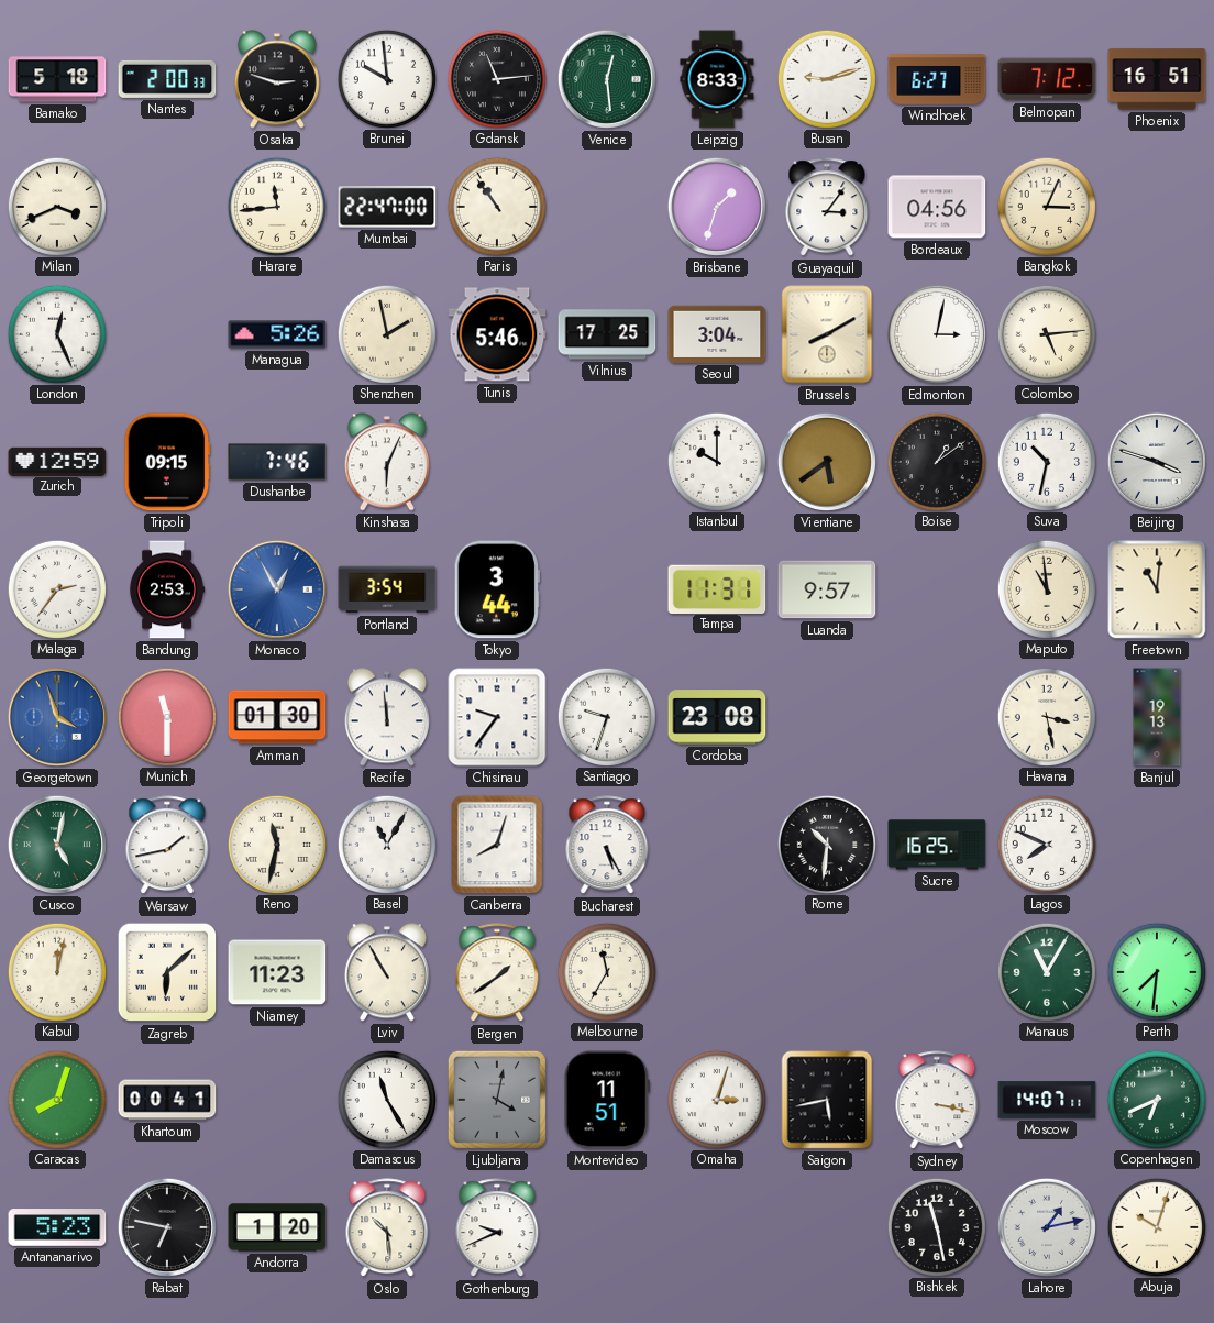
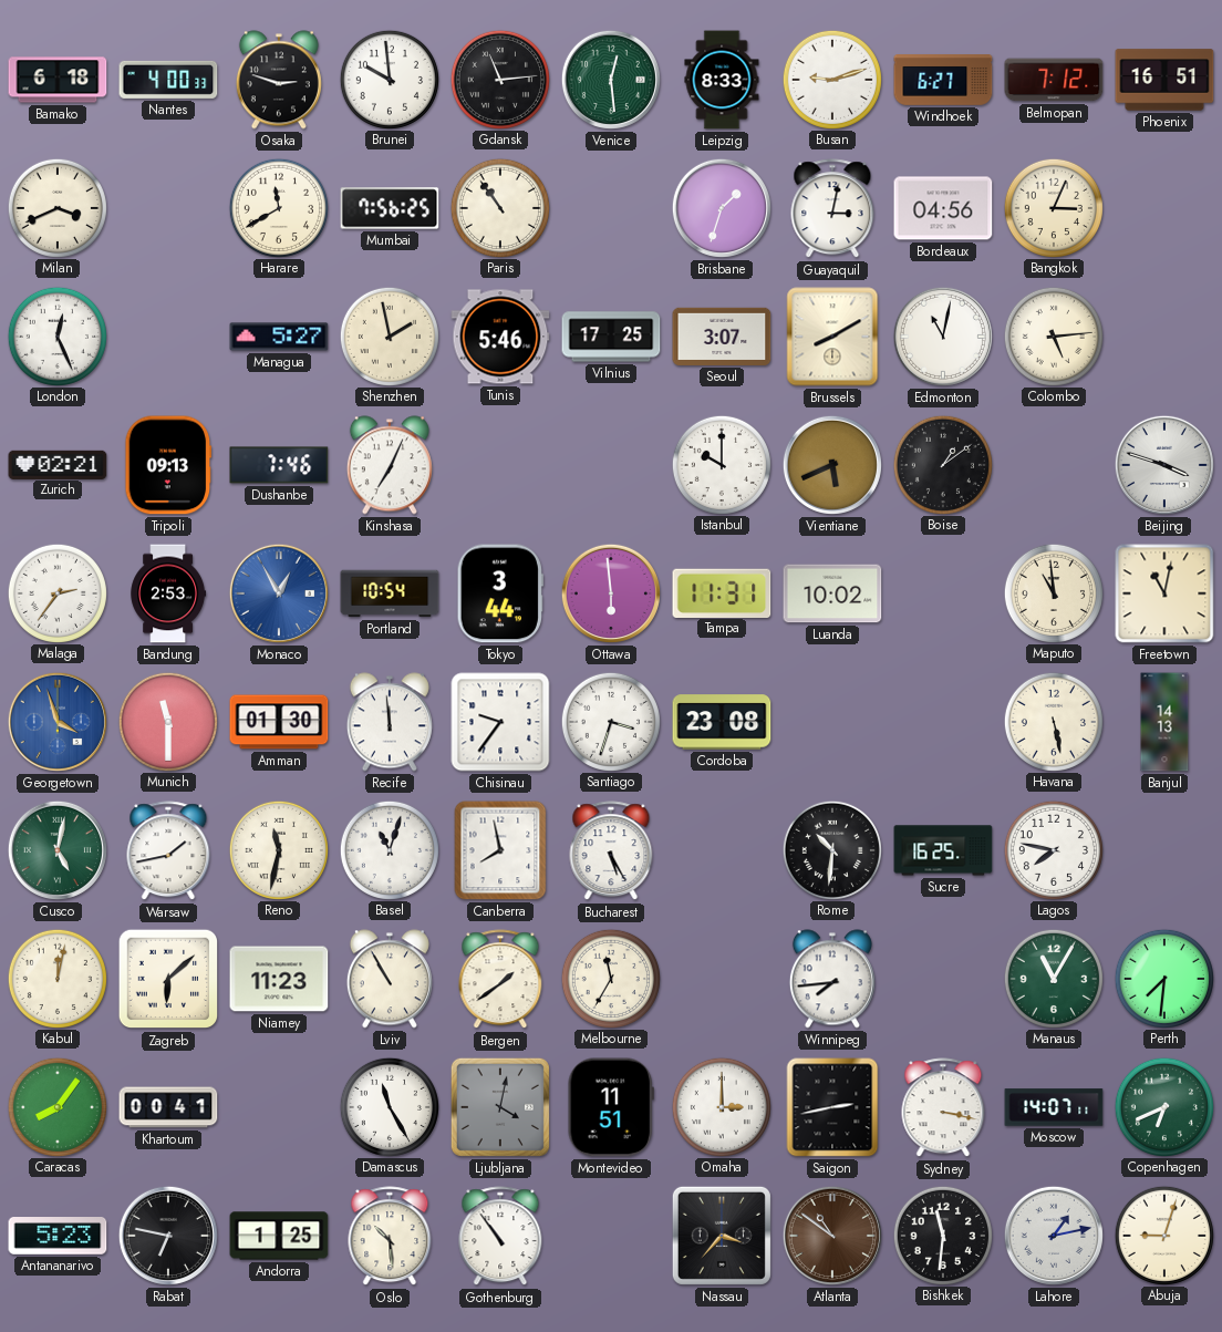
Bamako: 5:18 -> 6:18 (58, 80)
Nantes: 2:00 -> 4:00 (168, 80)
Harare: 11:44 -> 11:40 (278, 207)
Mumbai: 22:47 -> 7:56 (390, 208)
Guayaquil: 3:06 -> 3:02 (832, 209)
Managua: 5:26 -> 5:27 (279, 337)
Seoul: 3:04 -> 3:07 (722, 337)
Edmonton: 3:02 -> 11:02 (943, 337)
Zurich: 12:59 -> 02:21 (58, 464)
Tripoli: 09:15 -> 09:13 (168, 465)
Kinshasa: 6:04 -> 7:04 (390, 465)
Vientiane: 5:39 -> 5:41 (832, 465)
Suva: 10:32 -> none (1046, 461)
Portland: 3:54 -> 10:54 (390, 593)
Ottawa: none -> 5:59 (611, 593)
Luanda: 9:57 -> 10:02 (832, 593)
Freetown: 11:01 -> 11:02 (1164, 593)
Santiago: 9:33 -> 3:33 (610, 721)
Havana: 3:28 -> 5:28 (1053, 721)
Banjul: 19:13 -> 14:13 (1164, 722)
Basel: 11:05 -> 11:03 (389, 849)
Canberra: 8:03 -> 7:58 (500, 850)
Lagos: 7:49 -> 7:47 (1053, 849)
Winnipeg: none -> 7:44 (832, 979)
Caracas: 8:03 -> 8:06 (56, 1106)
Omaha: 3:03 -> 3:00 (721, 1106)
Saigon: 5:43 -> 2:43 (832, 1107)
Andorra: 1:20 -> 1:25 (279, 1236)
Gothenburg: 9:41 -> 10:54 (500, 1237)
Nassau: none -> 3:37 (722, 1236)
Atlanta: none -> 10:51 (832, 1236)
Bishkek: 11:28 -> 11:31 (942, 1235)
Abuja: 10:03 -> 9:03 (1163, 1235)
